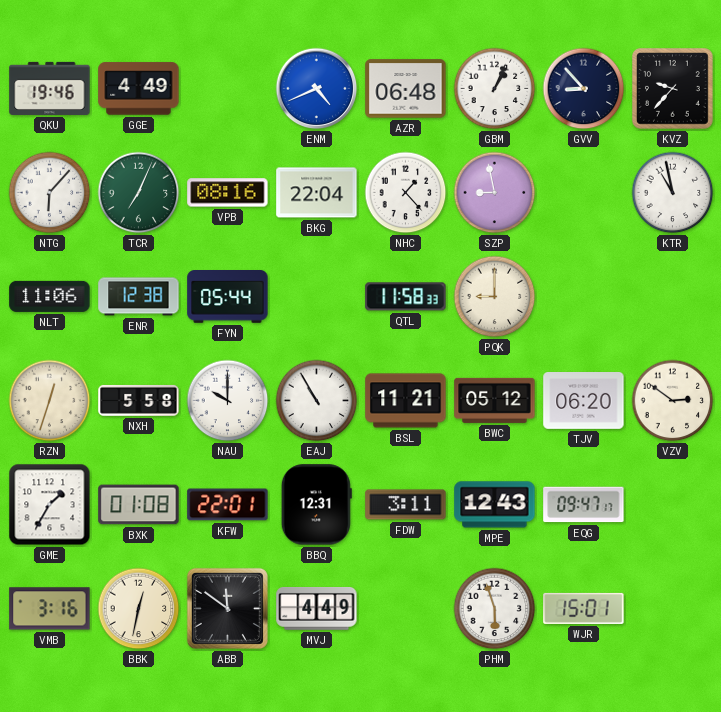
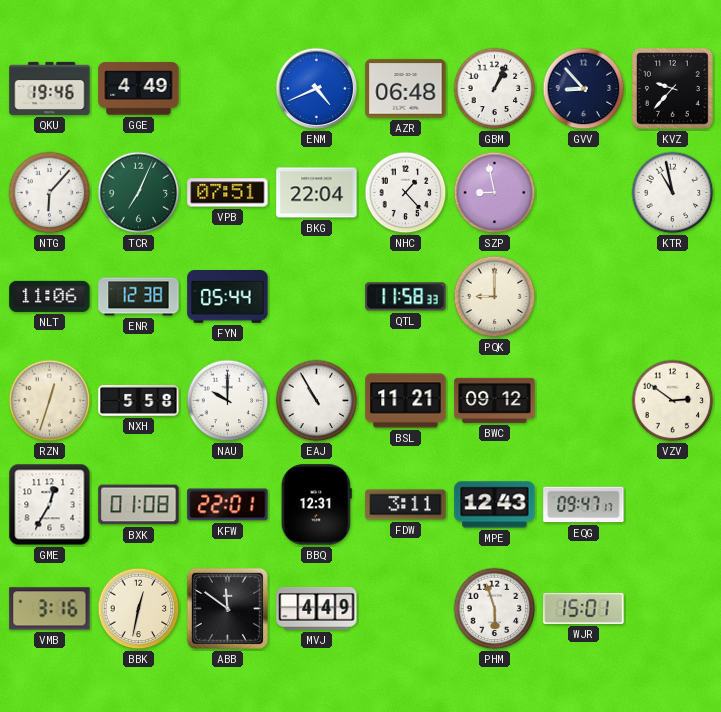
VPB: 08:16 -> 07:51 (228, 193)
BWC: 05:12 -> 09:12 (495, 400)
TJV: 06:20 -> none (584, 401)
GME: 1:35 -> 12:35 (50, 505)
